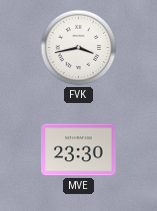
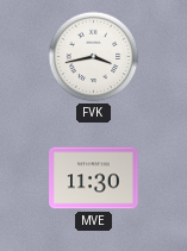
MVE: 23:30 -> 11:30 (94, 178)
